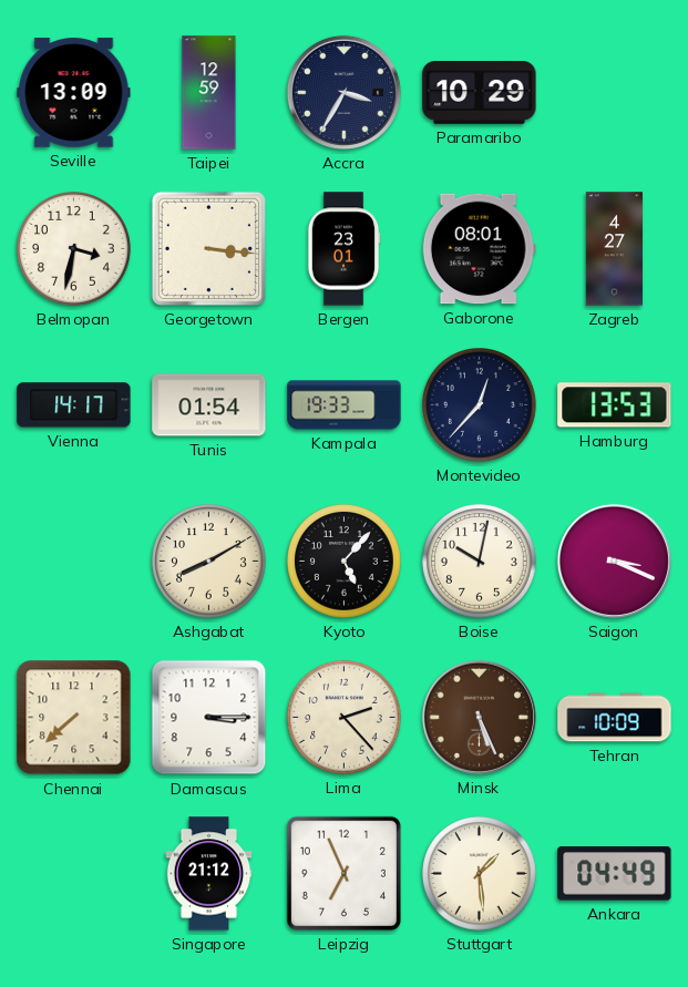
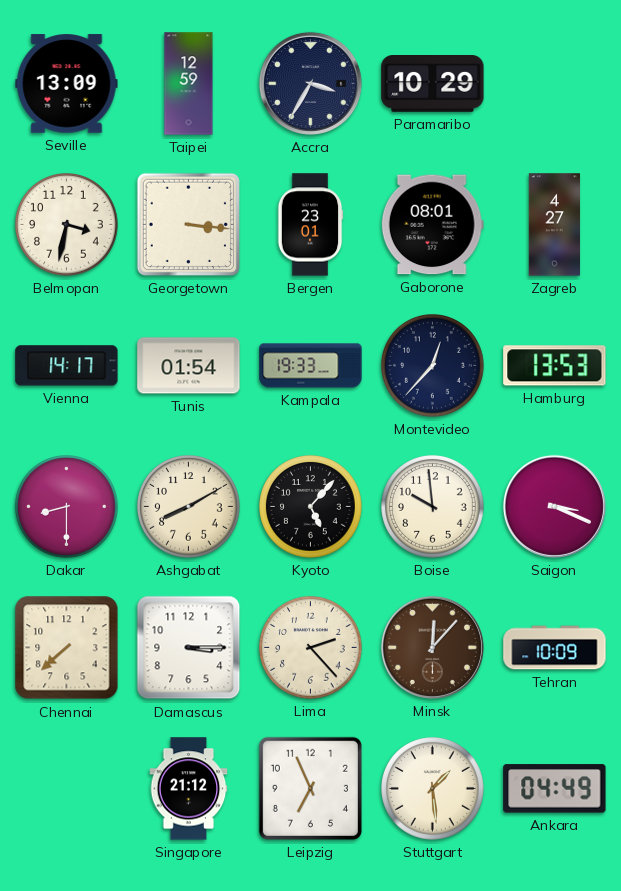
Dakar: none -> 8:30 (67, 507)
Boise: 10:02 -> 9:59 (433, 507)
Minsk: 5:26 -> 12:07 (432, 647)
